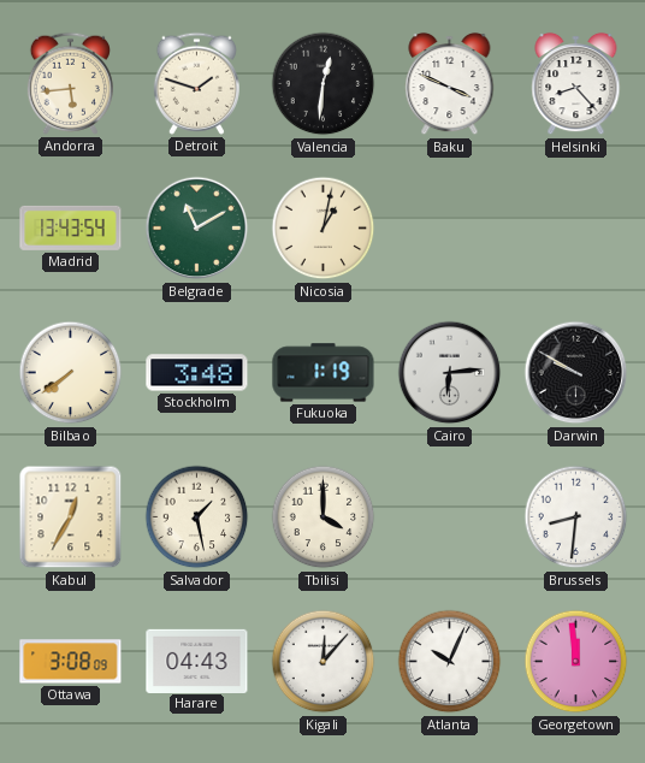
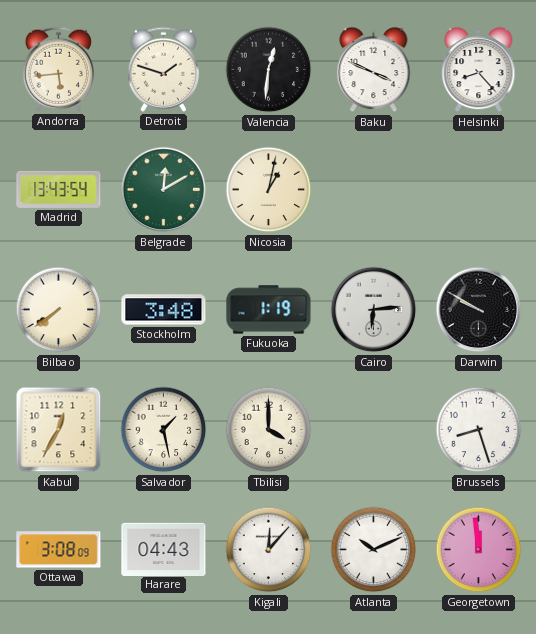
Belgrade: 11:10 -> 12:10 (164, 190)
Brussels: 8:31 -> 8:27 (479, 430)
Atlanta: 10:04 -> 10:11 (374, 550)
